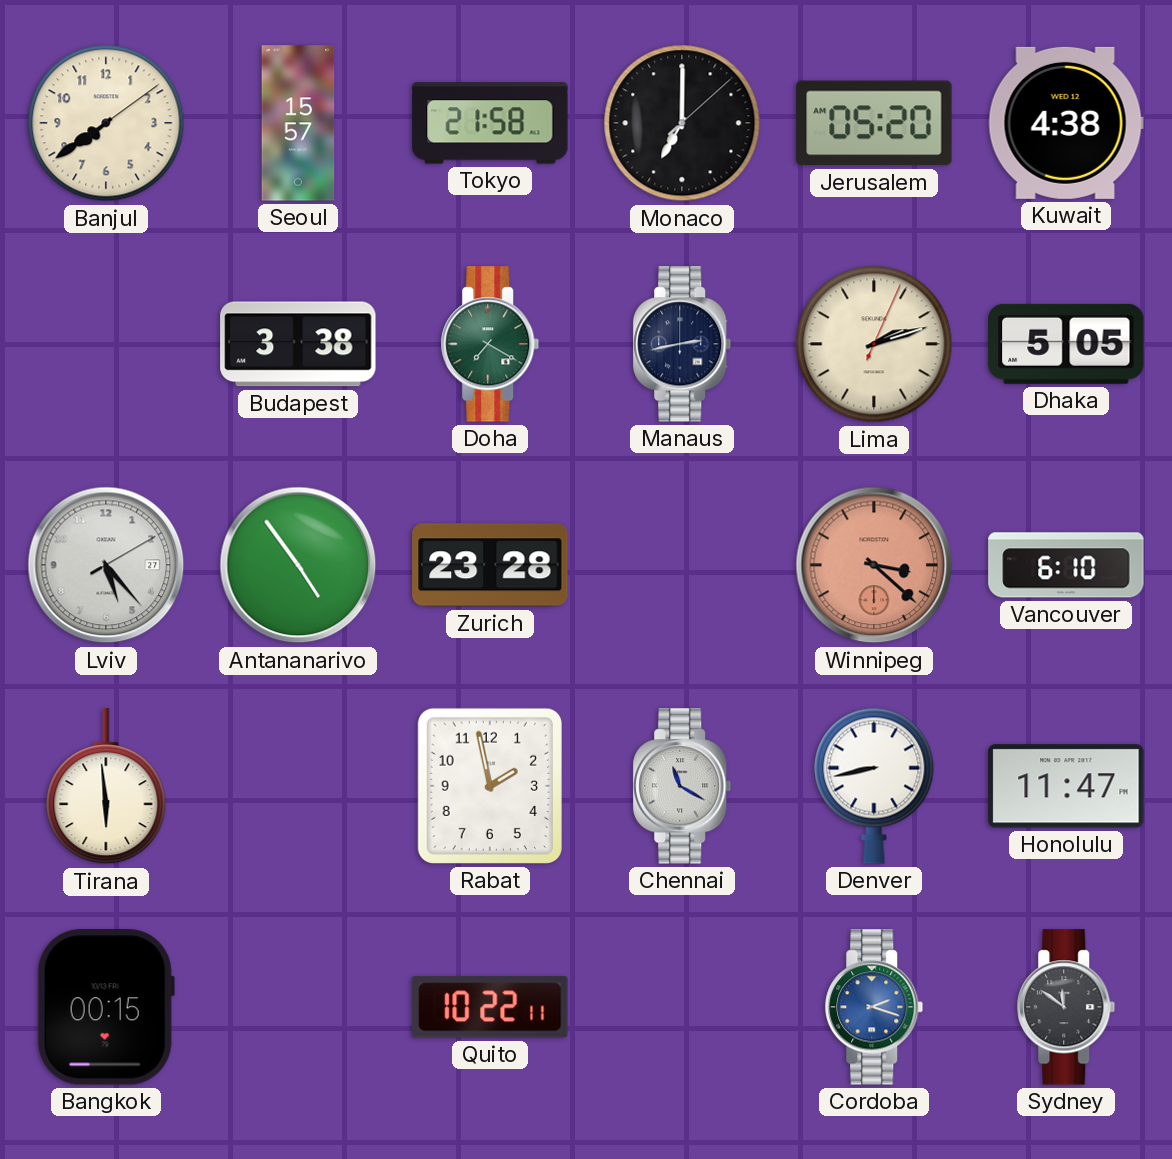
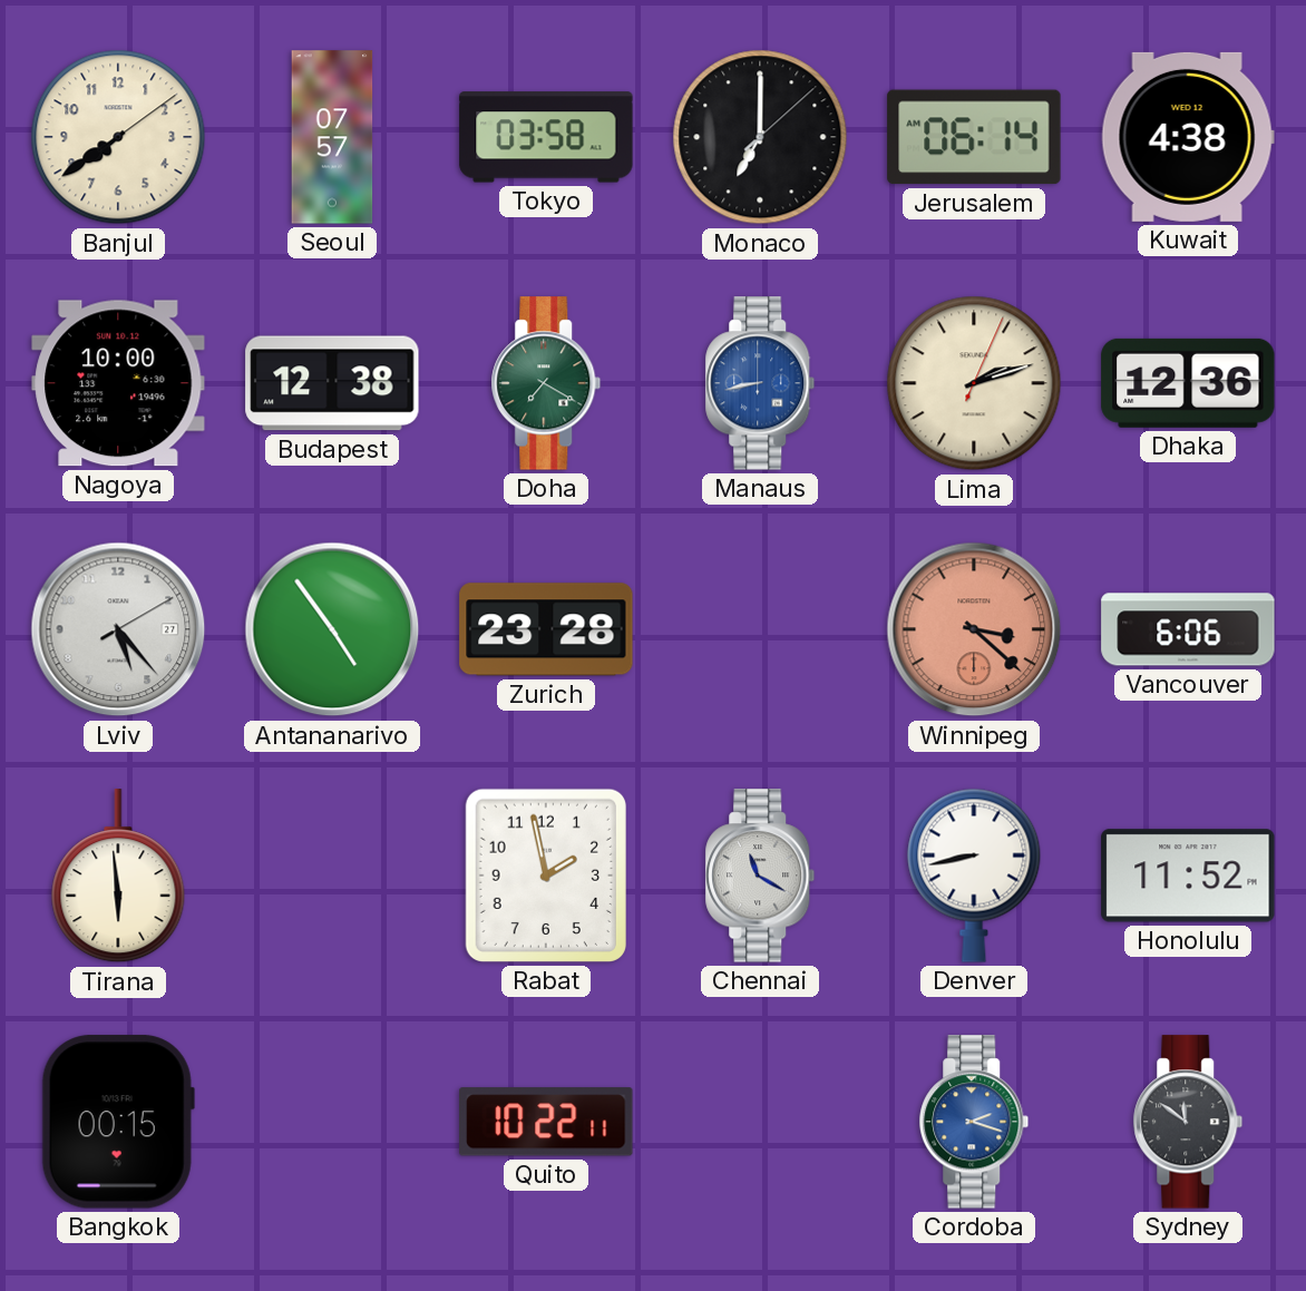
Seoul: 15:57 -> 07:57 (332, 137)
Tokyo: 21:58 -> 03:58 (546, 137)
Jerusalem: 05:20 -> 06:14 (974, 137)
Nagoya: none -> 10:00 (118, 383)
Budapest: 3:38 -> 12:38 (332, 383)
Manaus: 2:43 -> 8:43 (760, 383)
Manaus dial: navy -> blue (760, 383)
Dhaka: 5:05 -> 12:36 (1188, 383)
Vancouver: 6:10 -> 6:06 (1188, 629)
Honolulu: 11:47 -> 11:52 (1188, 876)
